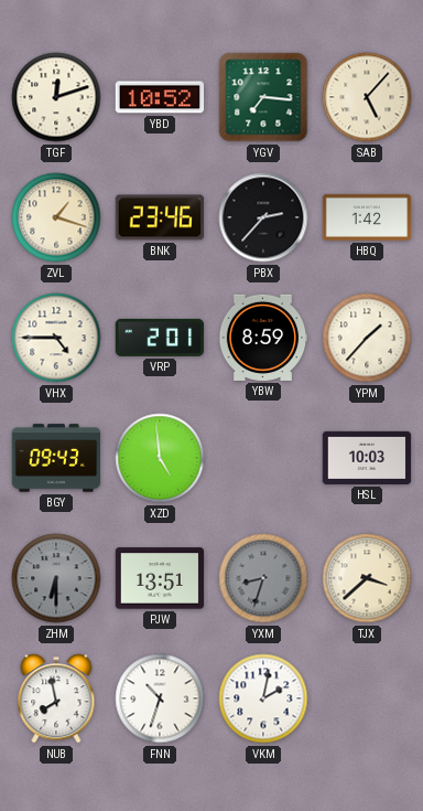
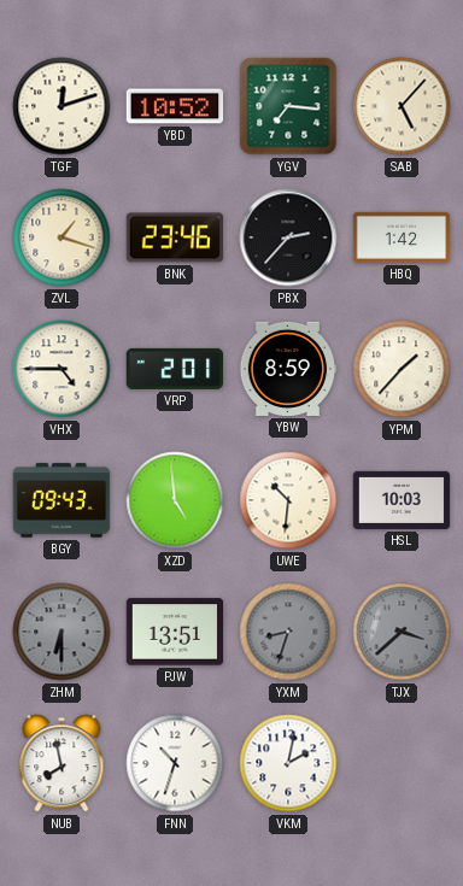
UWE: none -> 10:31 (288, 500)
TJX dial: cream -> grey (402, 632)
